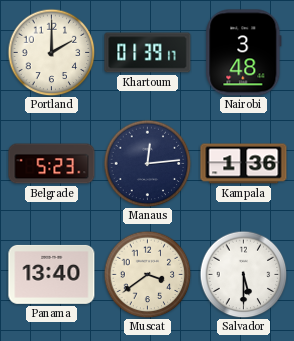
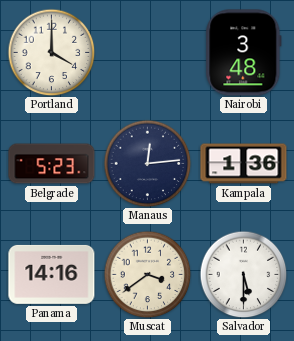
Portland: 2:00 -> 4:00 (51, 52)
Khartoum: 01:39 -> none (148, 53)
Panama: 13:40 -> 14:16 (52, 274)
